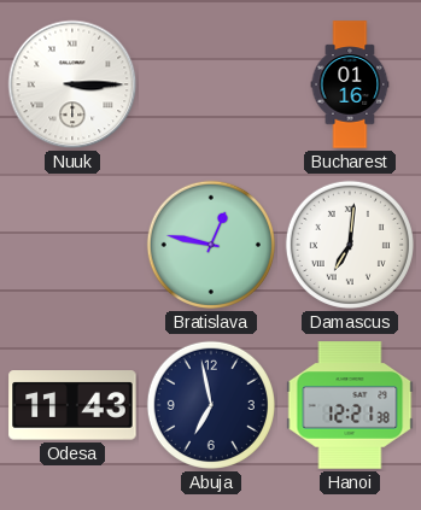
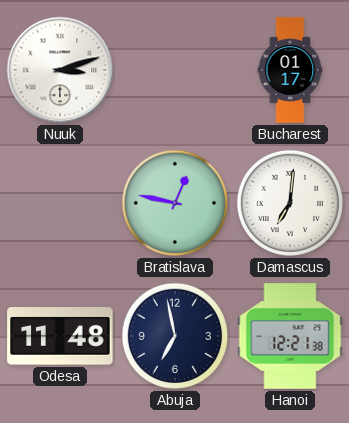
Nuuk: 3:15 -> 3:12 (60, 70)
Bucharest: 01:16 -> 01:17 (290, 70)
Odesa: 11:43 -> 11:48 (60, 336)
